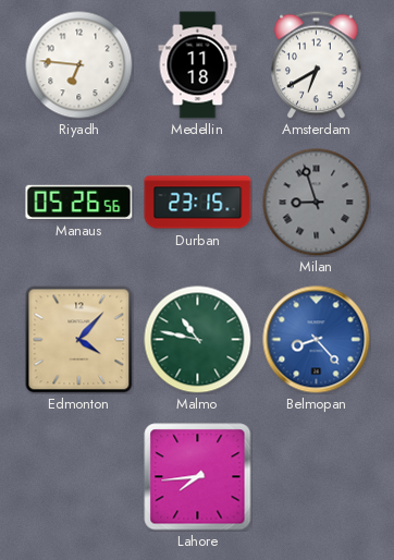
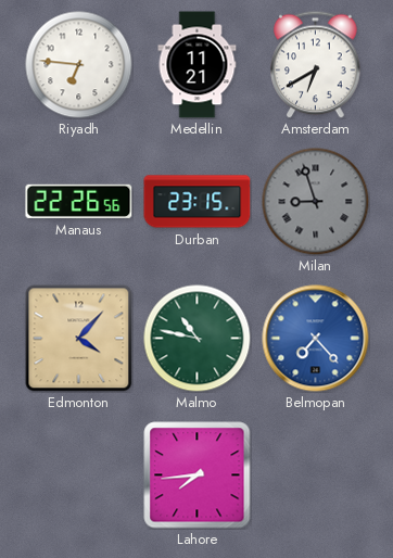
Medellin: 11:18 -> 11:21 (198, 65)
Manaus: 05:26 -> 22:26 (79, 201)
Belmopan: 8:23 -> 7:23 (316, 339)
